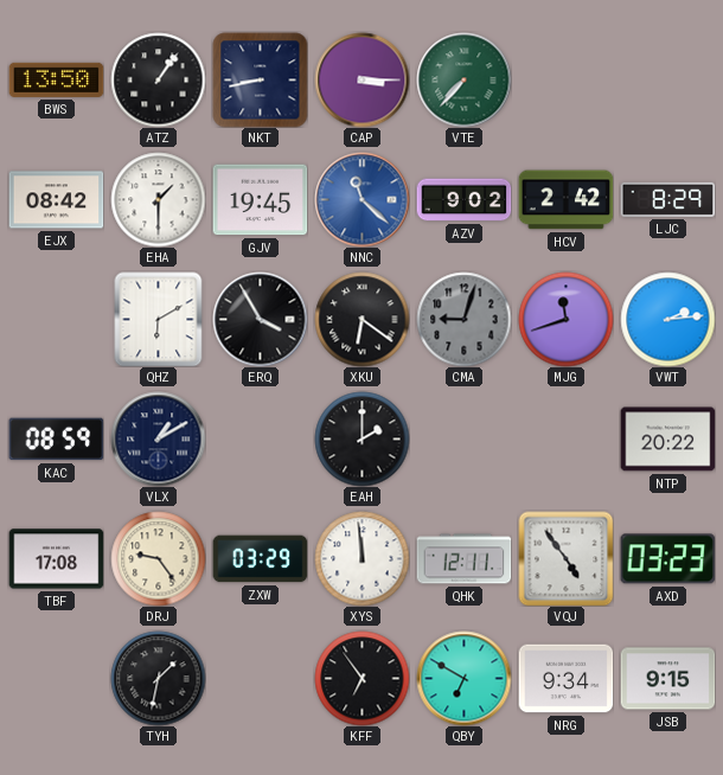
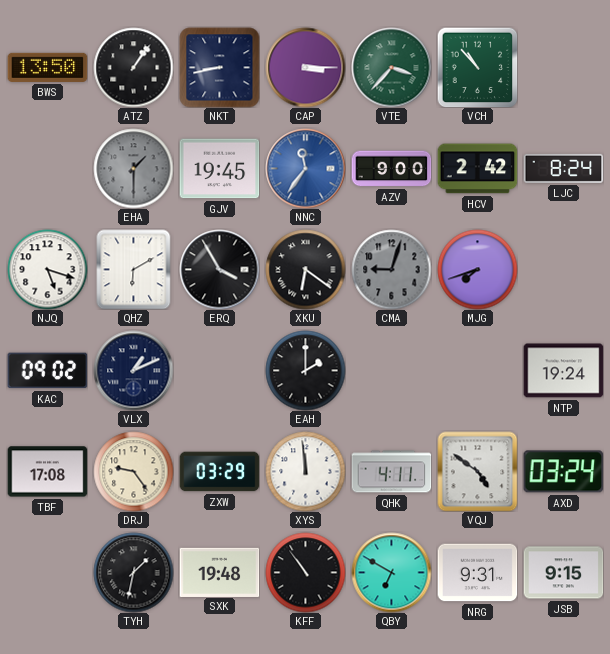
VTE: 7:37 -> 3:37 (391, 67)
VCH: none -> 10:53 (477, 67)
EJX: 08:42 -> none (56, 200)
EHA dial: white -> grey (133, 168)
NNC: 11:22 -> 11:36 (305, 168)
AZV: 9:02 -> 9:00 (391, 169)
LJC: 8:29 -> 8:24 (563, 168)
NJQ: none -> 5:18 (47, 269)
MJG: 11:42 -> 7:42 (477, 269)
VWT: 2:14 -> none (667, 319)
KAC: 08:59 -> 09:02 (47, 371)
VLX: 1:10 -> 1:11 (133, 370)
NTP: 20:22 -> 19:24 (563, 371)
QHK: 12:11 -> 4:11 (391, 472)
VQJ: 4:54 -> 4:51 (477, 471)
AXD: 03:23 -> 03:24 (563, 472)
SXK: none -> 19:48 (219, 572)
KFF: 6:54 -> 10:54 (305, 572)
NRG: 9:34 -> 9:31 (477, 573)
